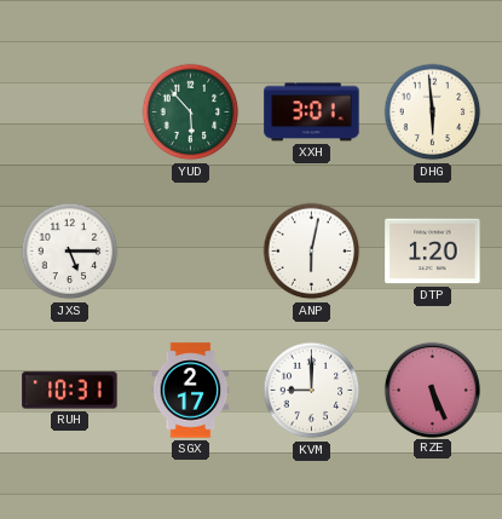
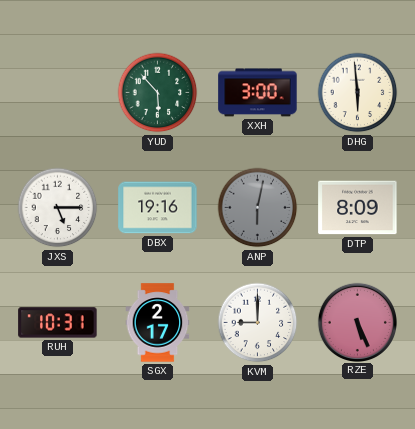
XXH: 3:01 -> 3:00 (258, 93)
DBX: none -> 19:16 (158, 208)
ANP dial: white -> grey (258, 208)
DTP: 1:20 -> 8:09 (358, 208)
